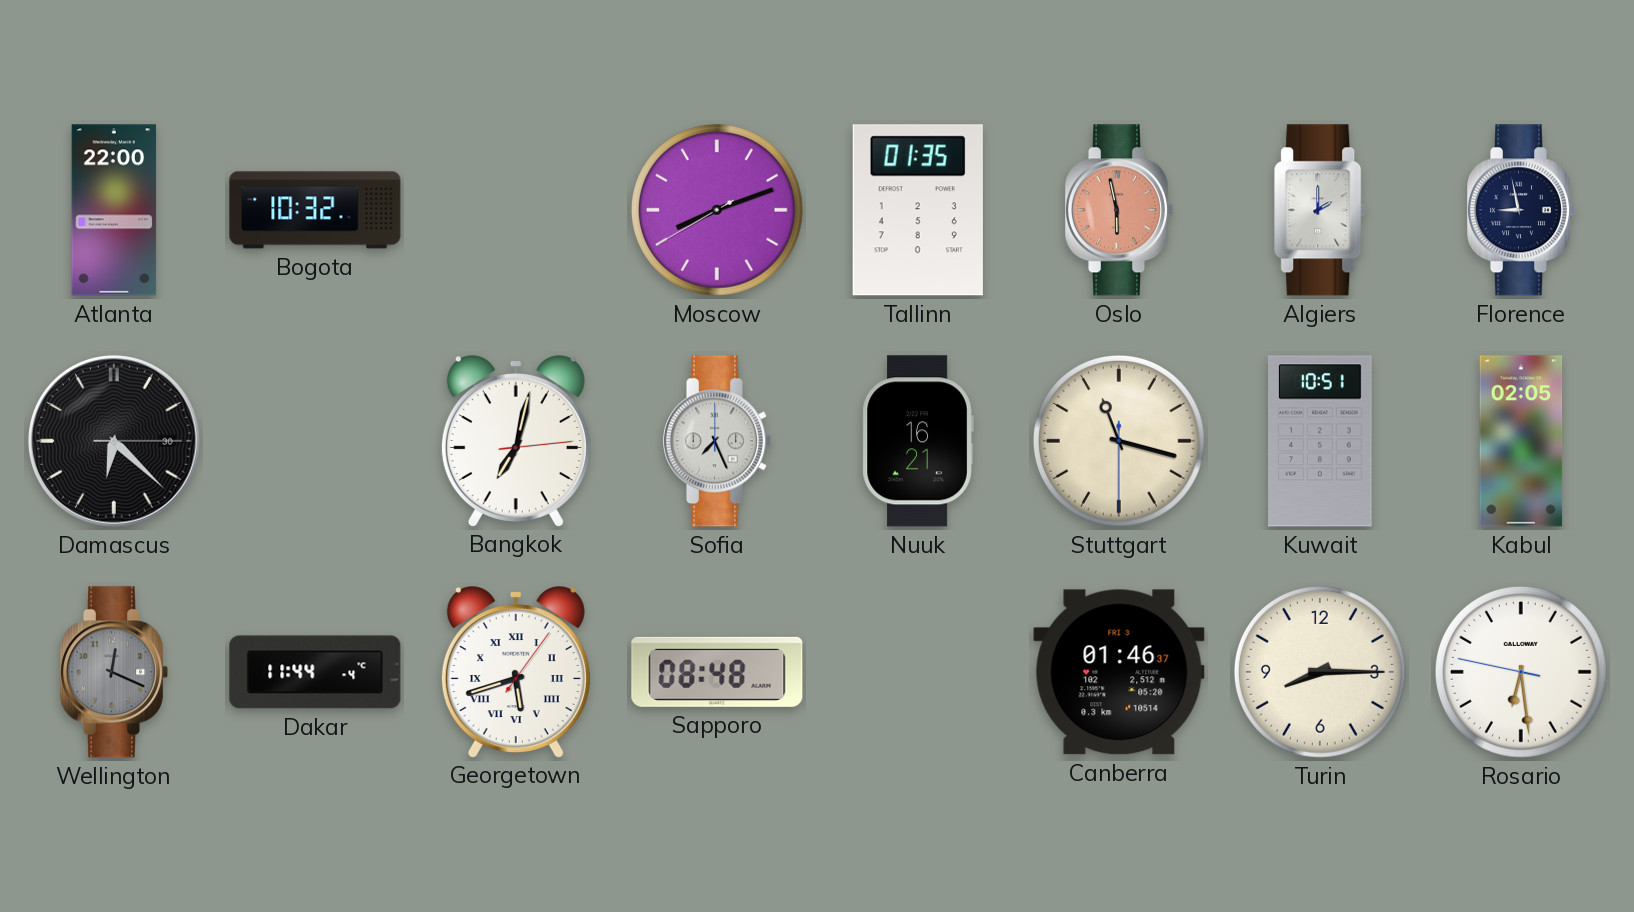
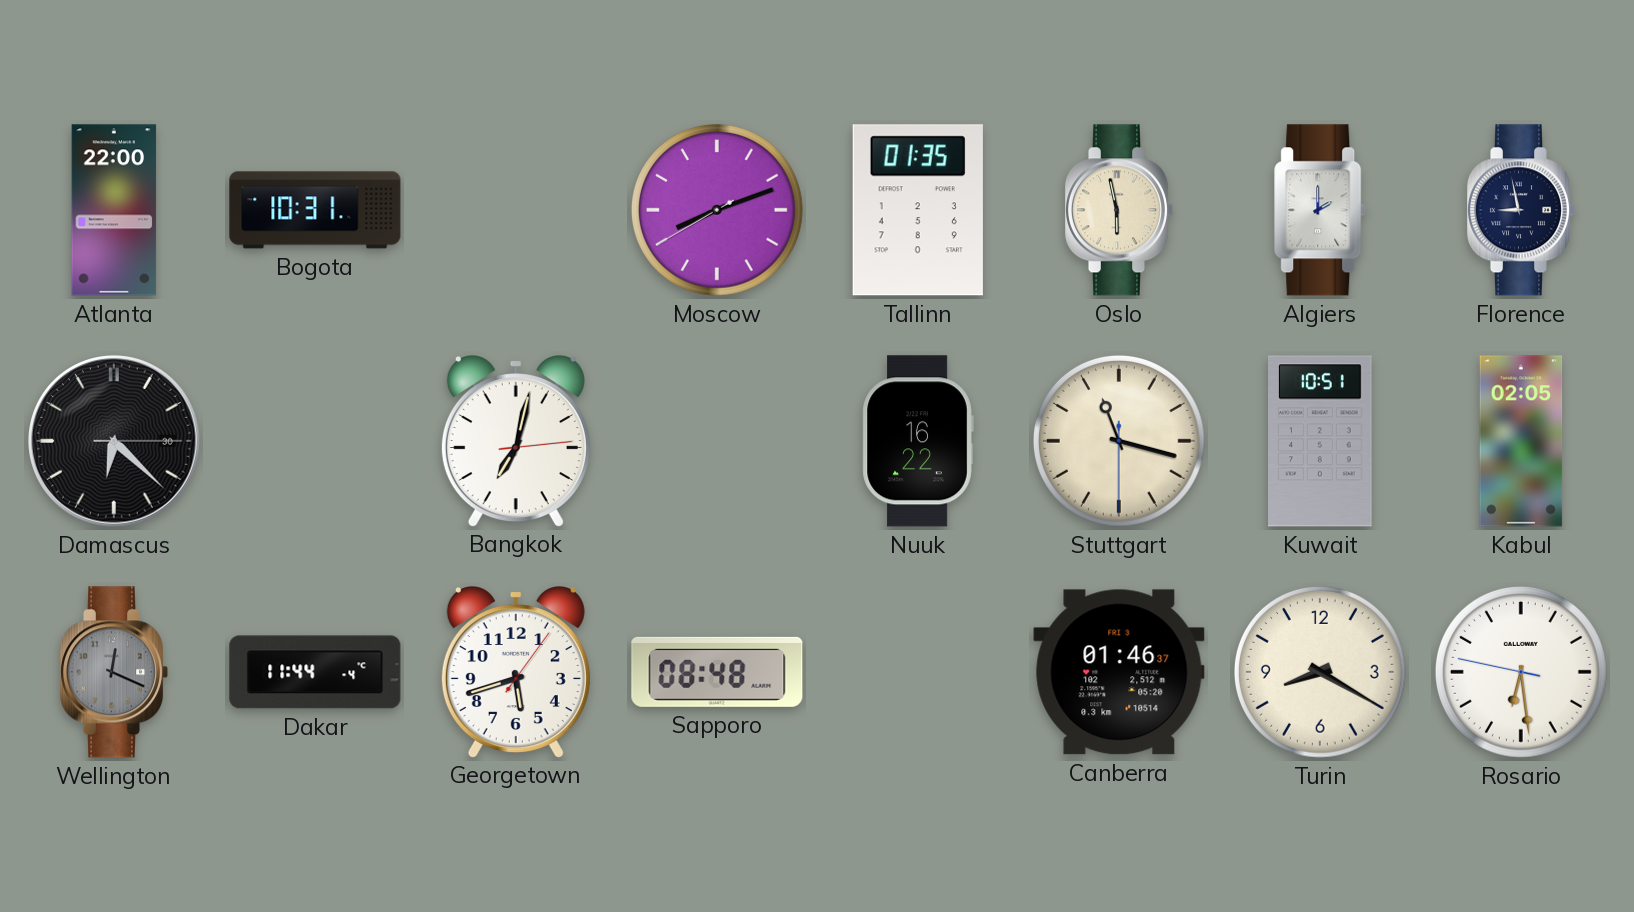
Bogota: 10:32 -> 10:31 (315, 210)
Oslo dial: salmon -> cream (1119, 210)
Sofia: 7:26 -> none (717, 441)
Nuuk: 16:21 -> 16:22 (918, 441)
Georgetown numerals: Roman -> Arabic (516, 672)
Turin: 8:15 -> 8:20 (1320, 672)
